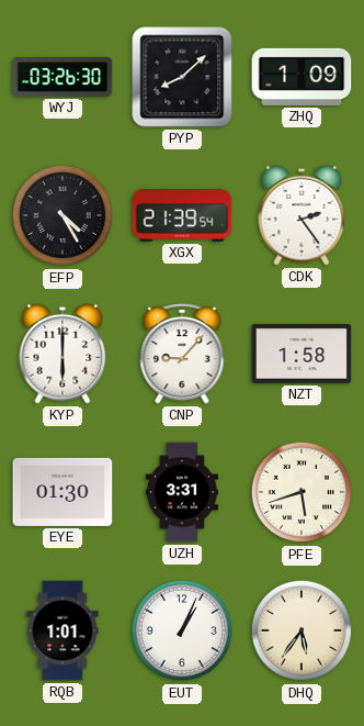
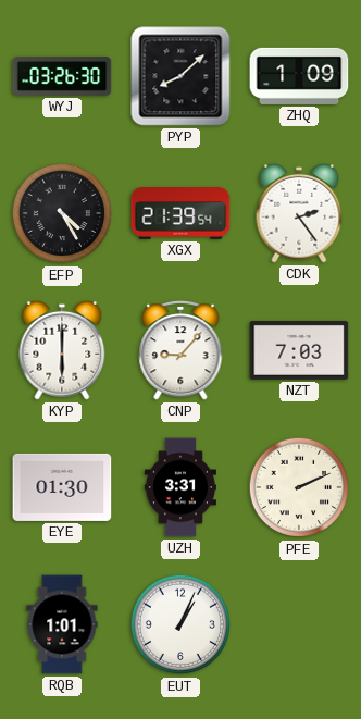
NZT: 1:58 -> 7:03 (299, 350)
PFE: 5:42 -> 2:11 (299, 487)
DHQ: 5:36 -> none (302, 630)
